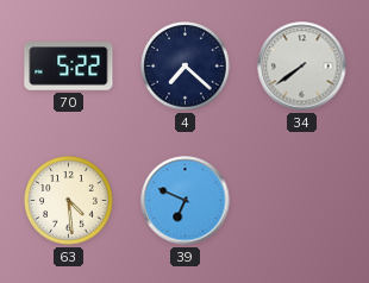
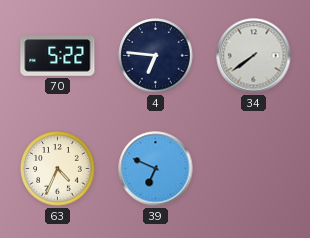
4: 7:22 -> 6:46 (156, 56)
63: 4:29 -> 4:34 (58, 169)
